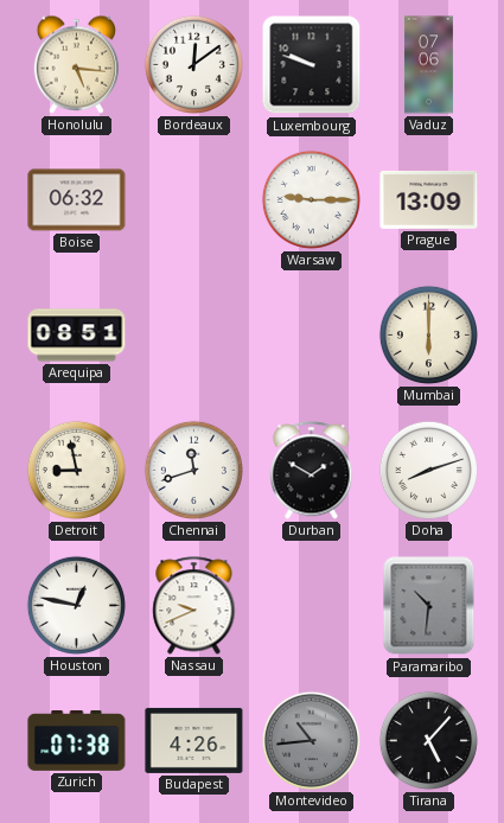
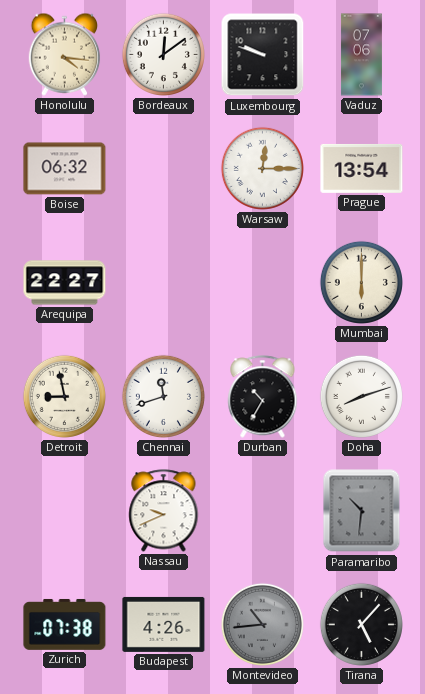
Honolulu: 5:16 -> 4:16 (65, 54)
Warsaw: 9:15 -> 12:15 (262, 168)
Prague: 13:09 -> 13:54 (362, 168)
Arequipa: 08:51 -> 22:27 (65, 283)
Durban: 1:50 -> 10:35 (263, 397)
Houston: 12:47 -> none (76, 605)
